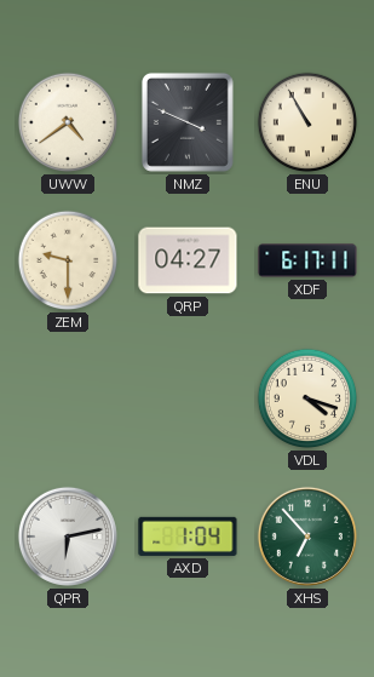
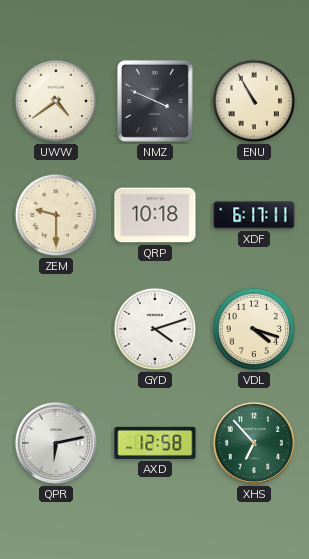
QRP: 04:27 -> 10:18 (155, 215)
GYD: none -> 4:12 (155, 329)
AXD: 1:04 -> 12:58 (155, 443)
